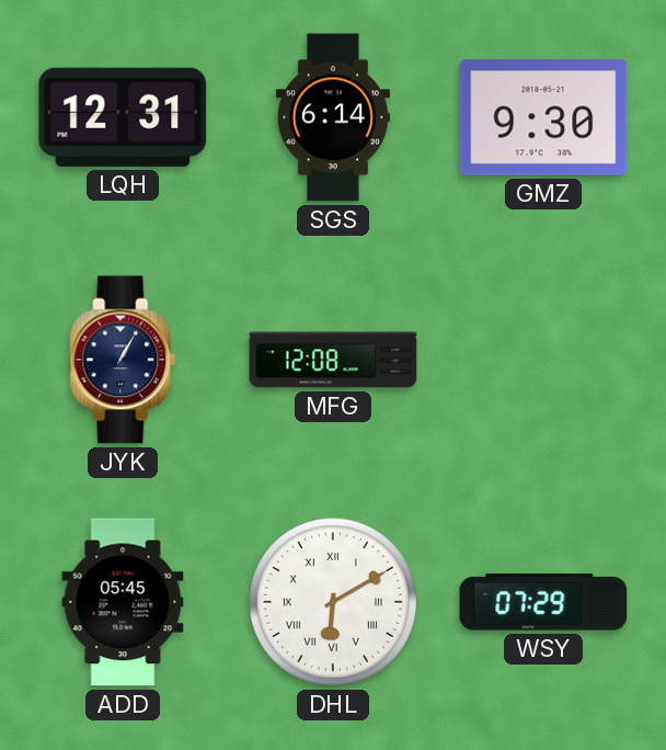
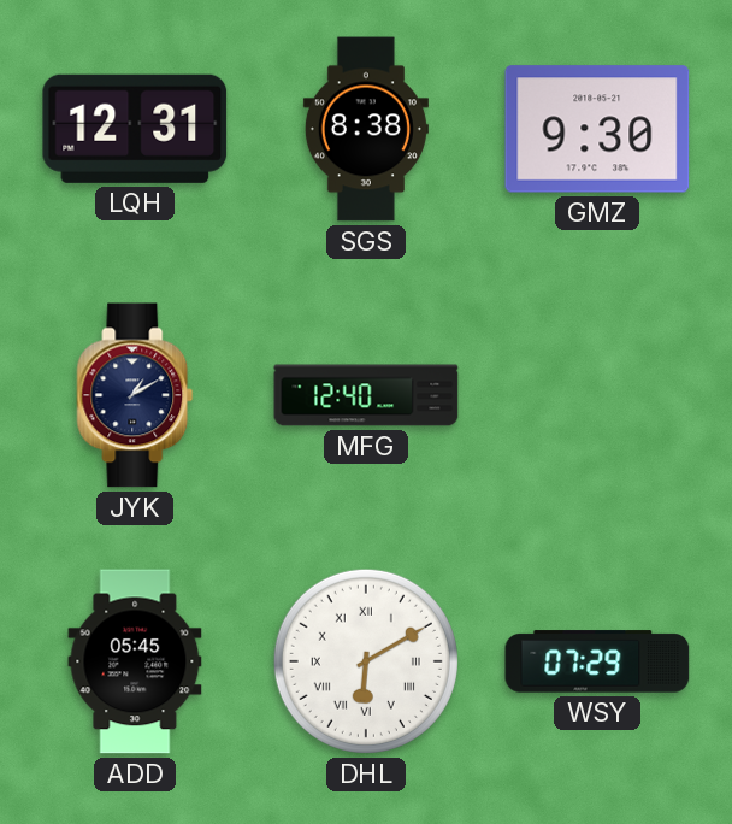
SGS: 6:14 -> 8:38 (366, 129)
JYK: 1:05 -> 1:10 (135, 395)
MFG: 12:08 -> 12:40 (366, 395)
